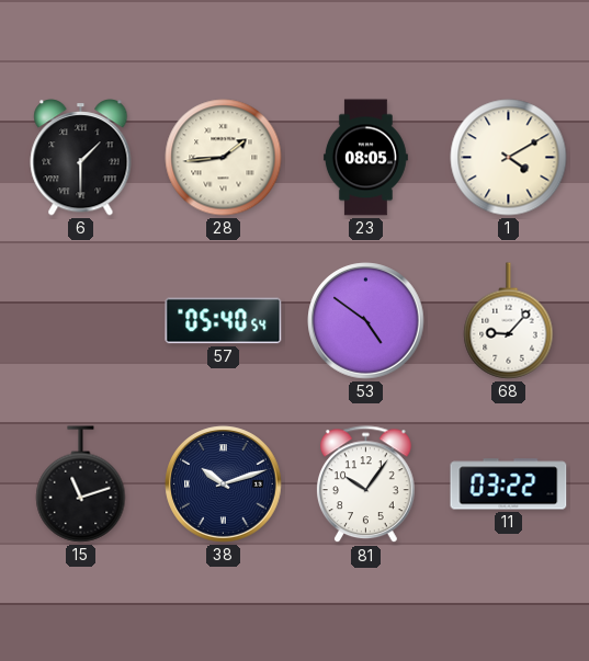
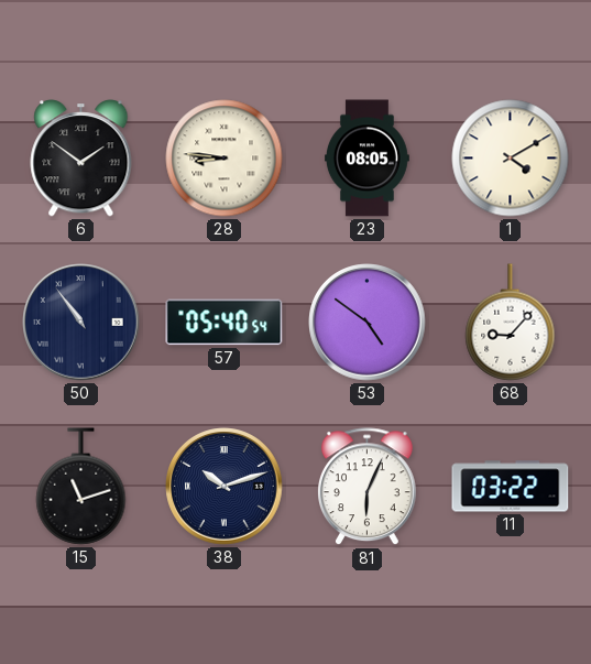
6: 1:30 -> 1:51 (81, 159)
28: 1:44 -> 8:46 (225, 159)
50: none -> 10:54 (81, 323)
81: 10:06 -> 6:04 (368, 487)
